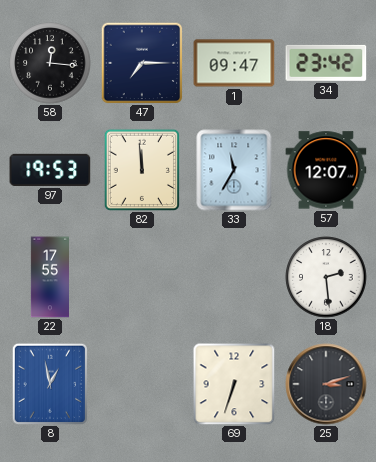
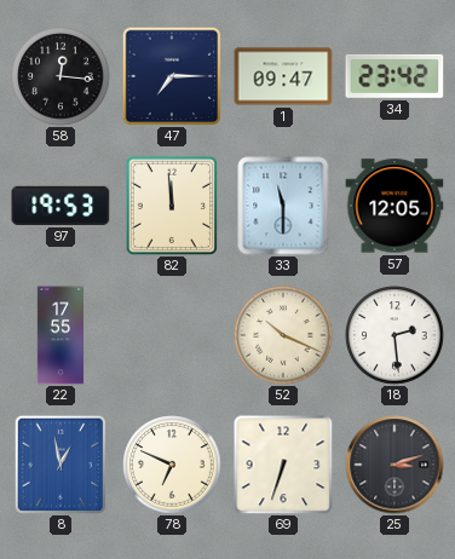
33: 11:35 -> 11:30 (283, 206)
57: 12:07 -> 12:05 (394, 206)
52: none -> 10:19 (283, 335)
78: none -> 6:49 (172, 465)
